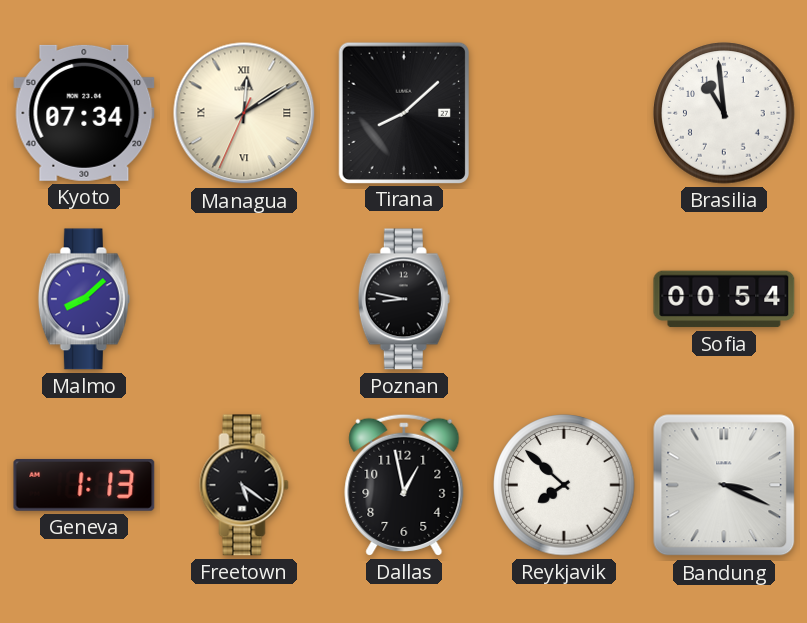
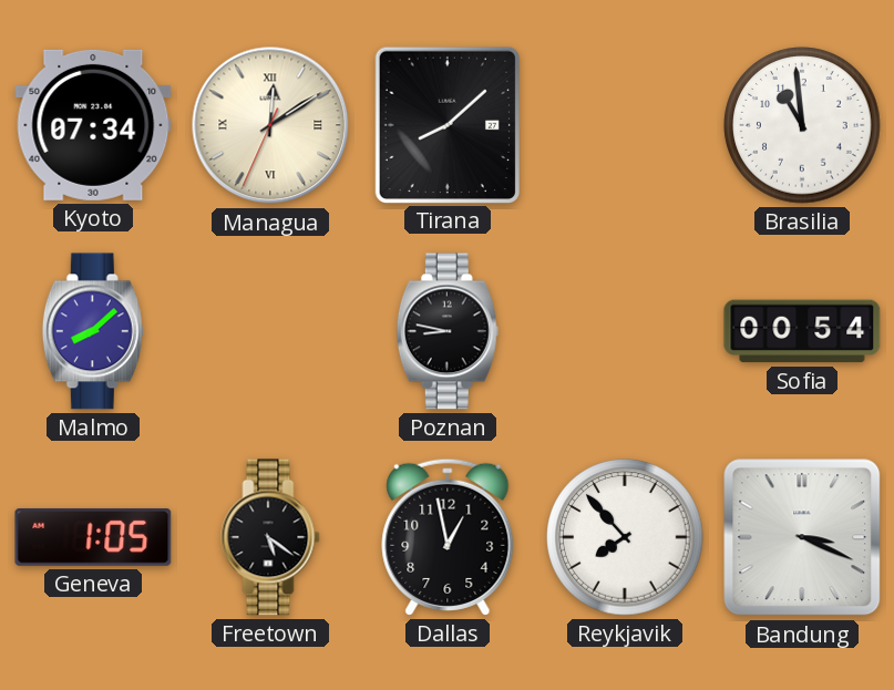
Geneva: 1:13 -> 1:05 (93, 537)
Reykjavik: 7:52 -> 7:53 (625, 537)
